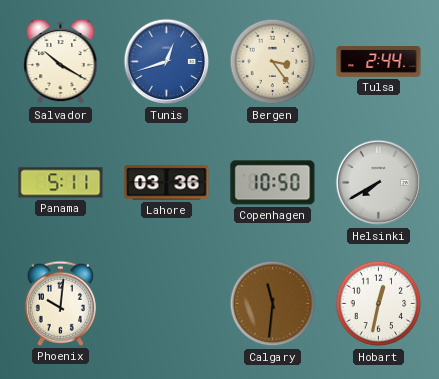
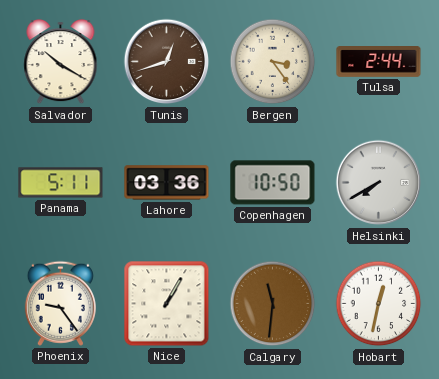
Tunis dial: blue -> brown (167, 62)
Phoenix: 10:01 -> 9:24 (60, 303)
Nice: none -> 1:05 (167, 304)
